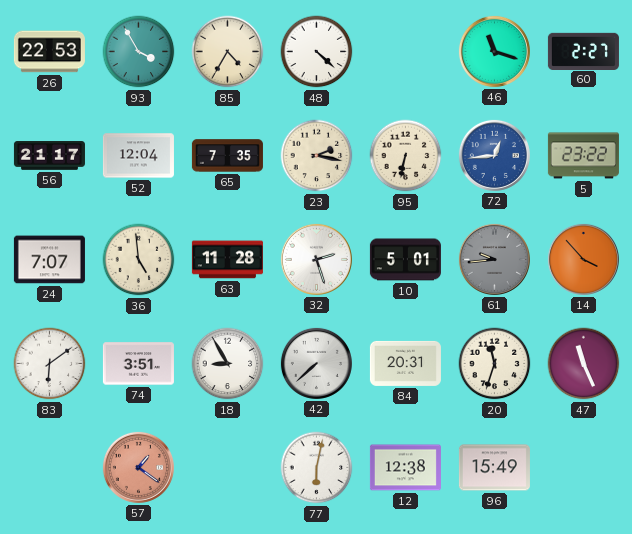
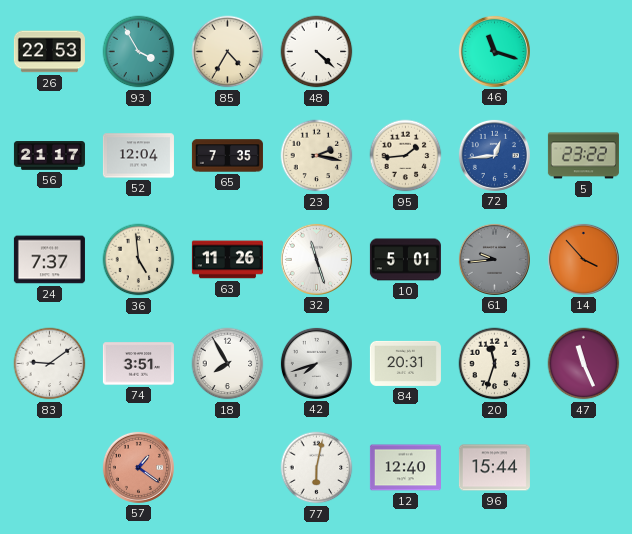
60: 2:27 -> none (583, 51)
95: 6:32 -> 1:44 (406, 156)
24: 7:07 -> 7:37 (49, 260)
63: 11:28 -> 11:26 (227, 260)
32: 2:27 -> 11:27 (316, 259)
83: 6:09 -> 9:09 (50, 364)
18: 8:55 -> 7:55 (228, 364)
42: 7:38 -> 7:42 (316, 363)
12: 12:38 -> 12:40 (405, 468)
96: 15:49 -> 15:44 (494, 468)
